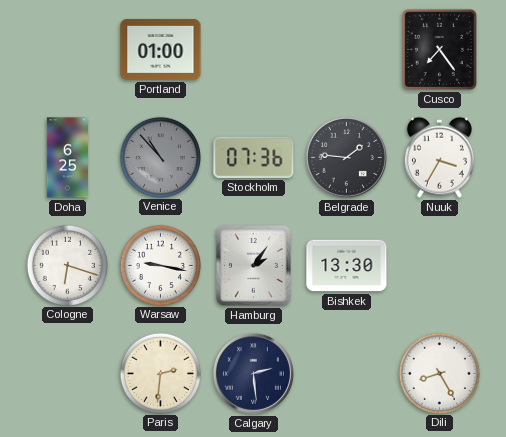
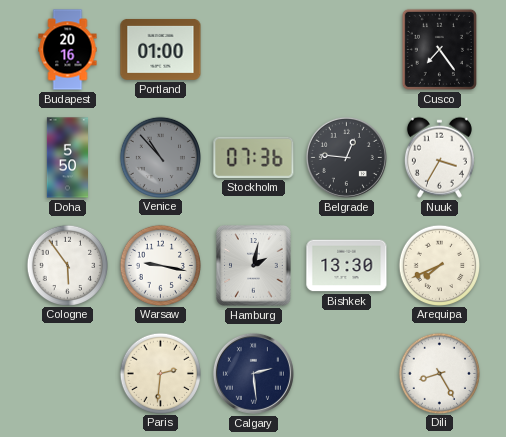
Budapest: none -> 20:16 (68, 50)
Doha: 6:25 -> 5:50 (67, 158)
Belgrade: 1:46 -> 12:46 (346, 157)
Cologne: 6:18 -> 5:54 (67, 265)
Hamburg: 2:06 -> 2:02 (254, 266)
Arequipa: none -> 7:41 (439, 265)
